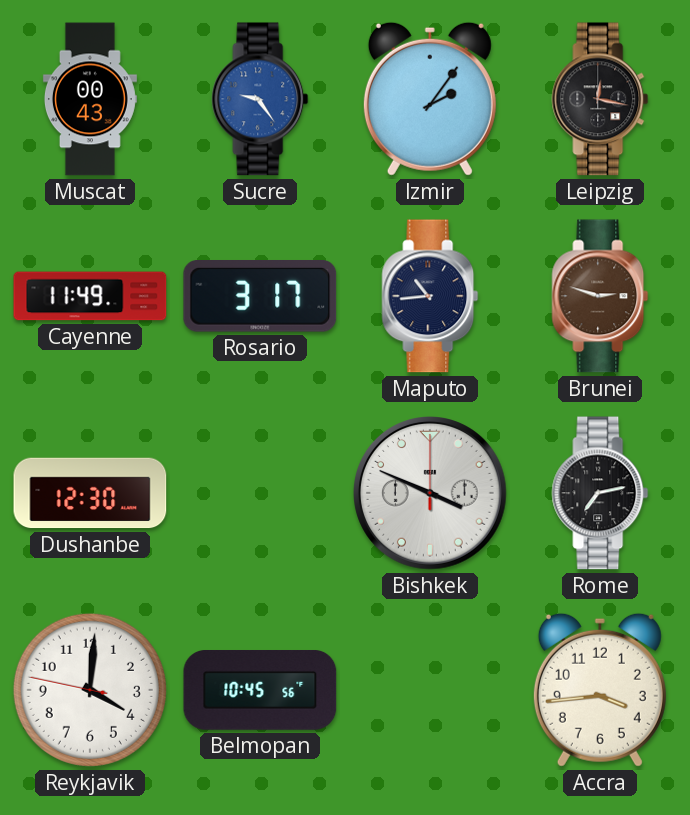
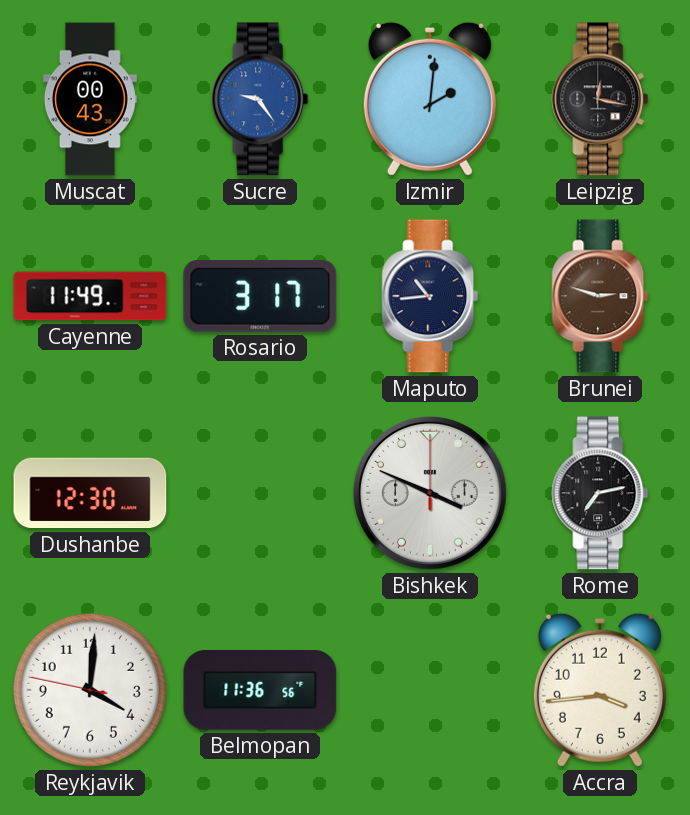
Izmir: 2:06 -> 2:01 (430, 99)
Belmopan: 10:45 -> 11:36 (260, 691)
